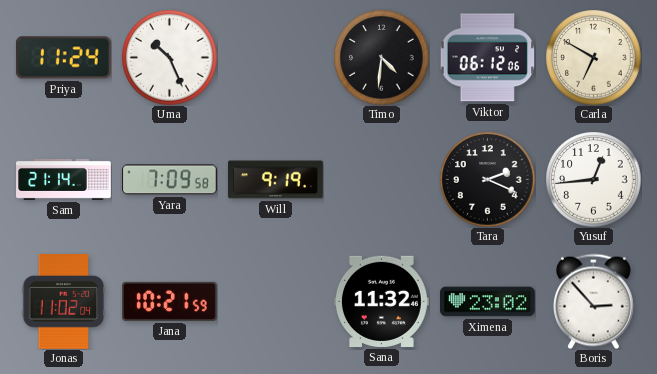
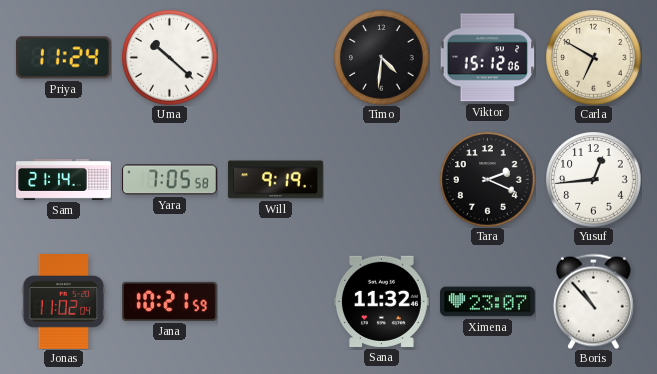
Uma: 10:26 -> 10:22 (169, 57)
Viktor: 06:12 -> 15:12 (487, 58)
Yara: 7:09 -> 7:05 (169, 180)
Ximena: 23:02 -> 23:07 (488, 302)
Boris: 2:53 -> 10:53 (593, 301)
